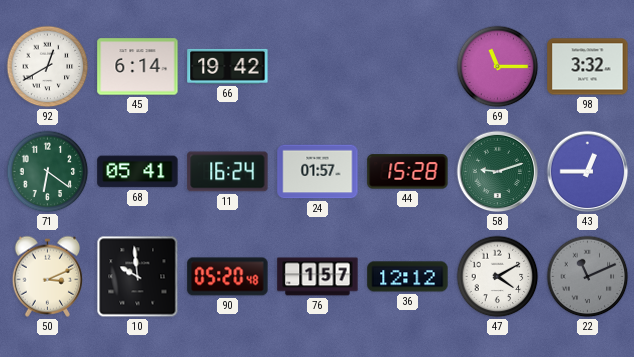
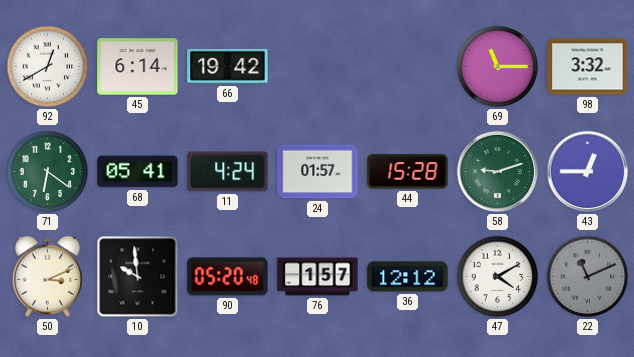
11: 16:24 -> 4:24 (228, 172)
